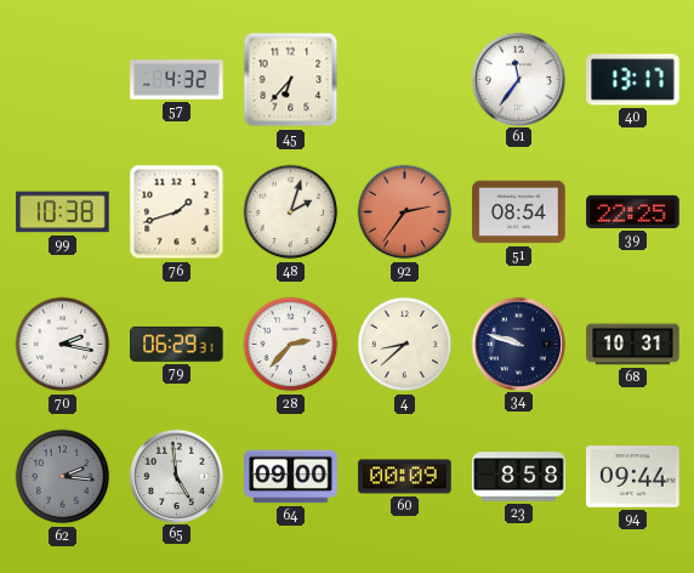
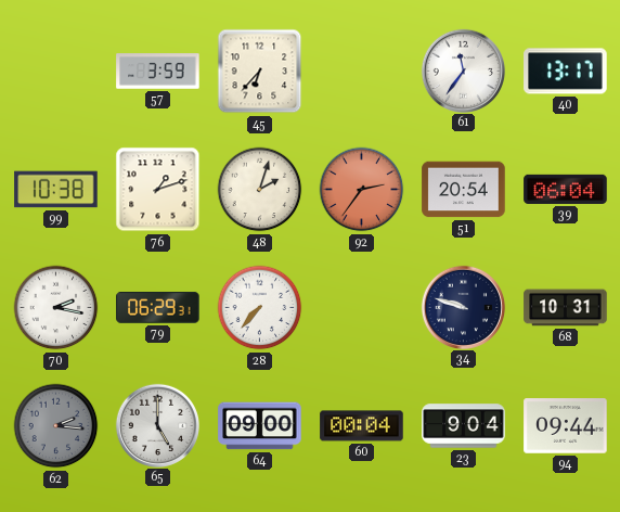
57: 4:32 -> 3:59 (158, 72)
76: 1:42 -> 1:12 (158, 190)
51: 08:54 -> 20:54 (464, 190)
39: 22:25 -> 06:04 (566, 189)
28: 2:37 -> 7:37 (260, 308)
4: 8:38 -> none (405, 345)
65: 4:59 -> 5:00 (157, 425)
60: 00:09 -> 00:04 (362, 426)
23: 8:58 -> 9:04 (464, 426)
